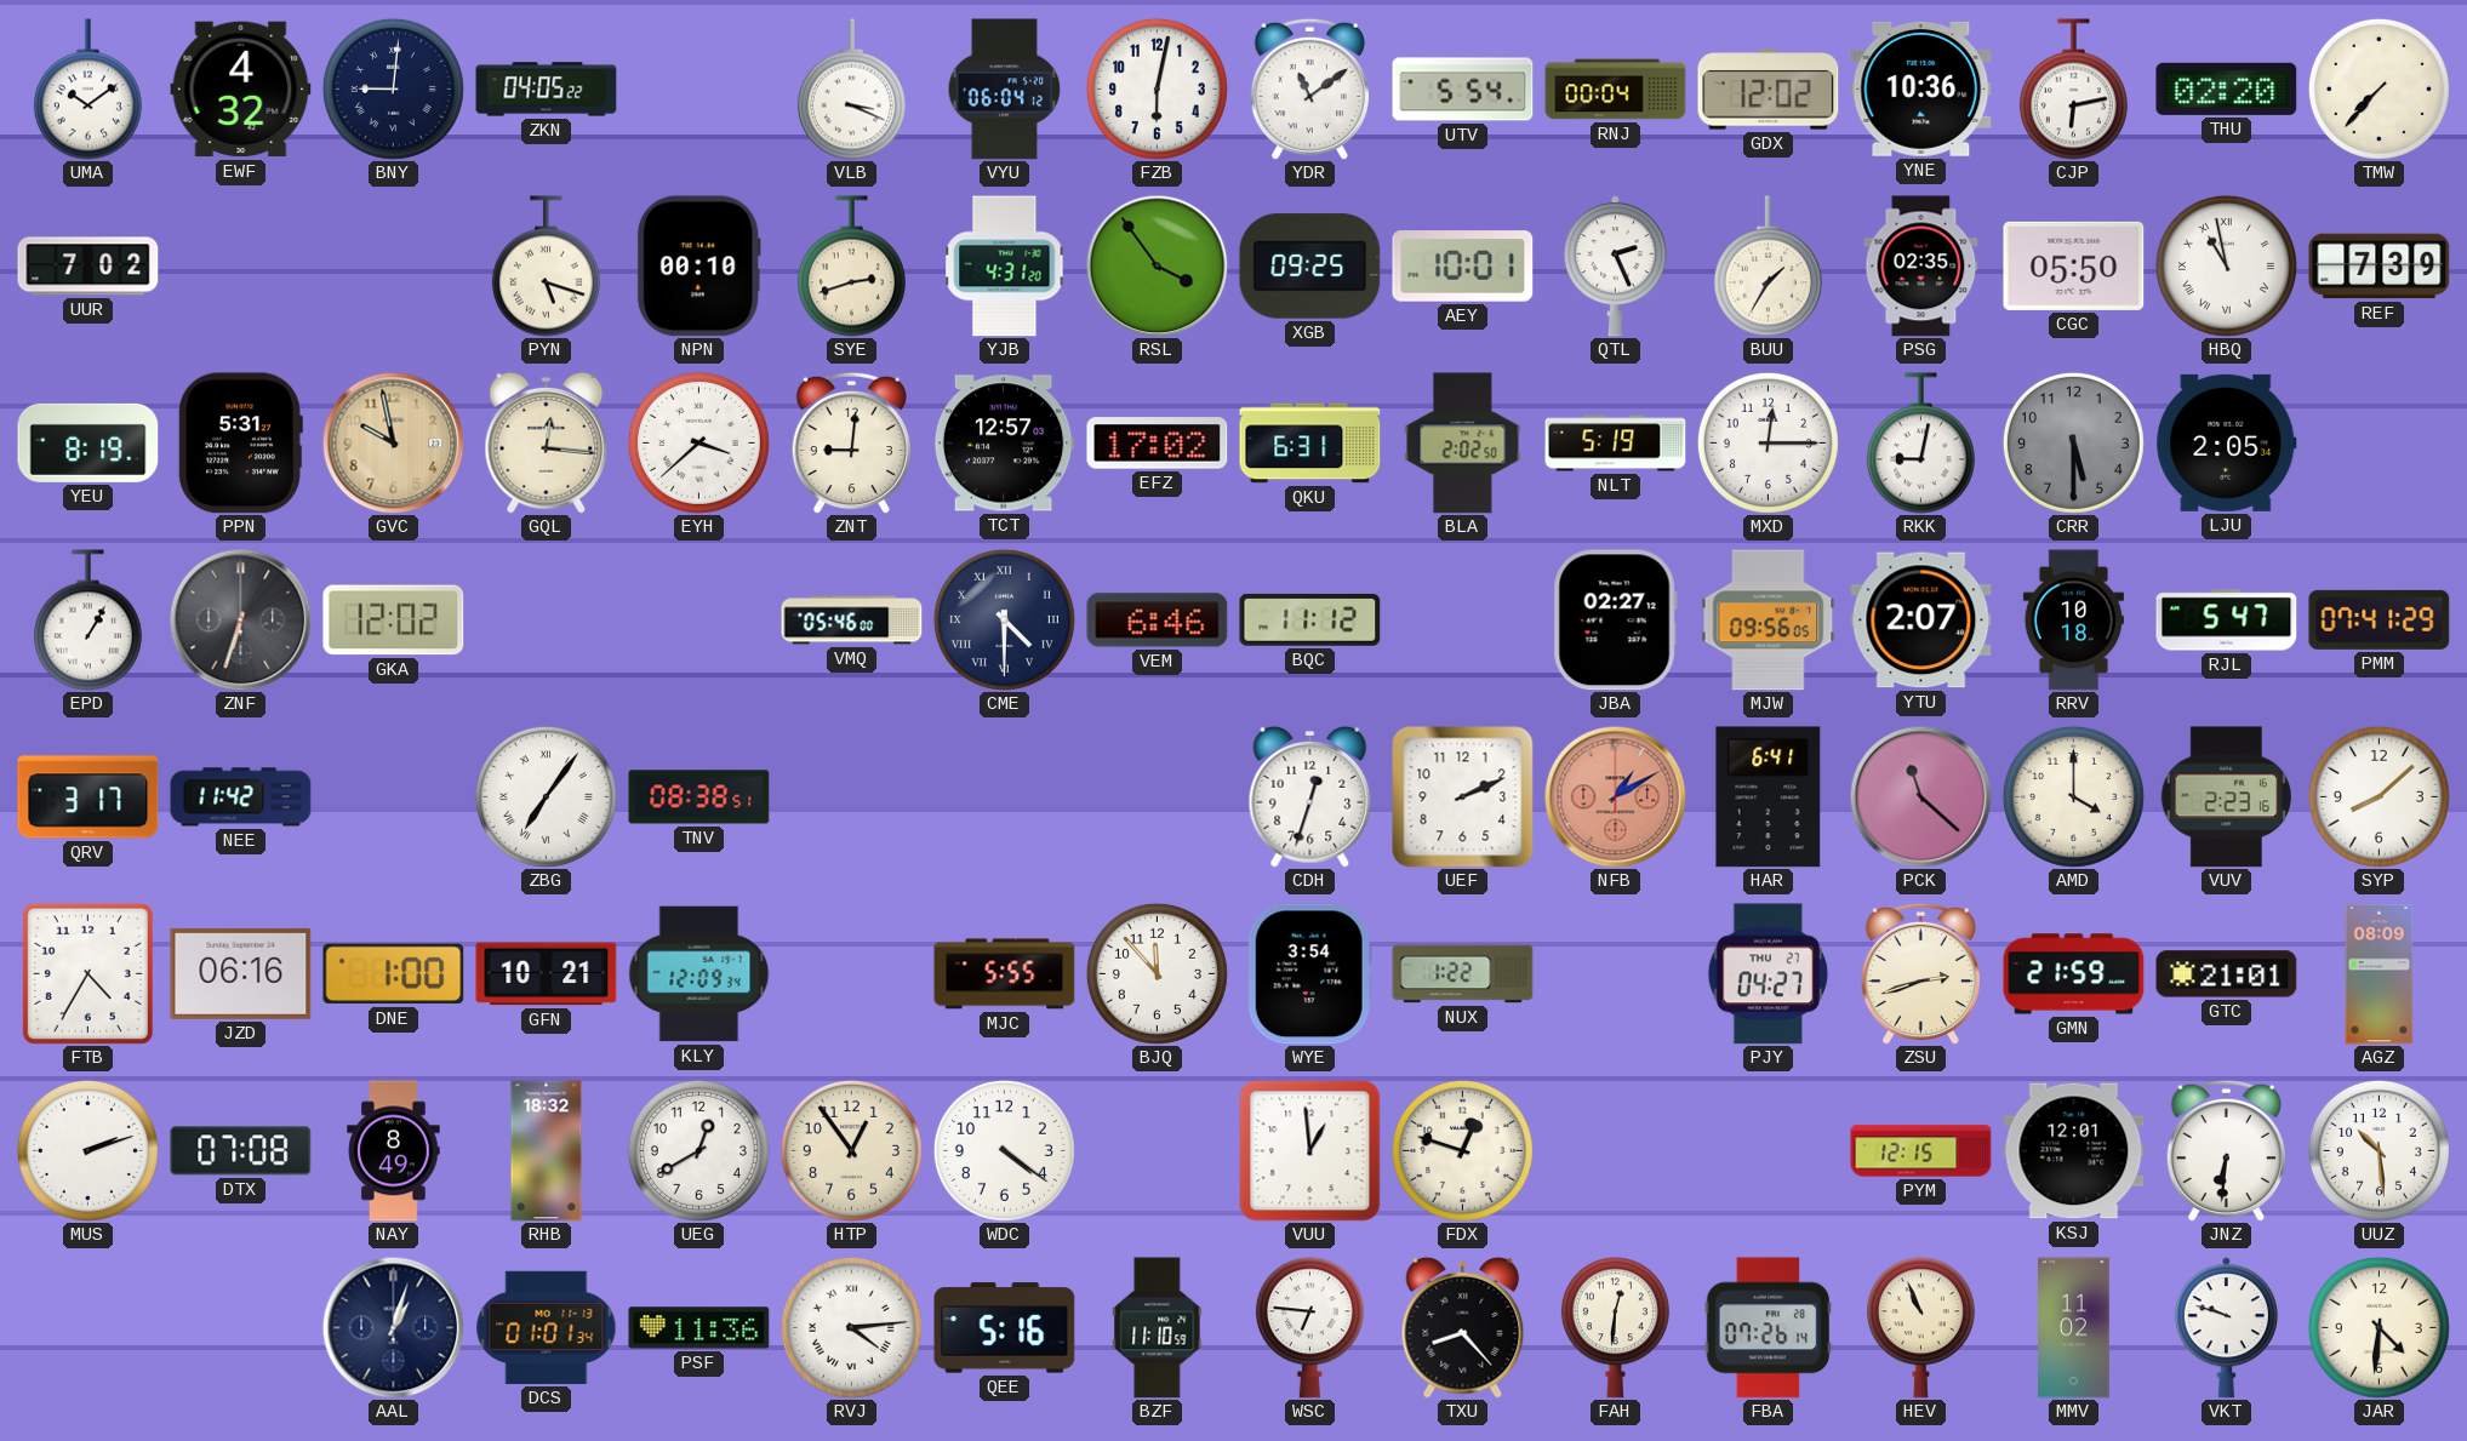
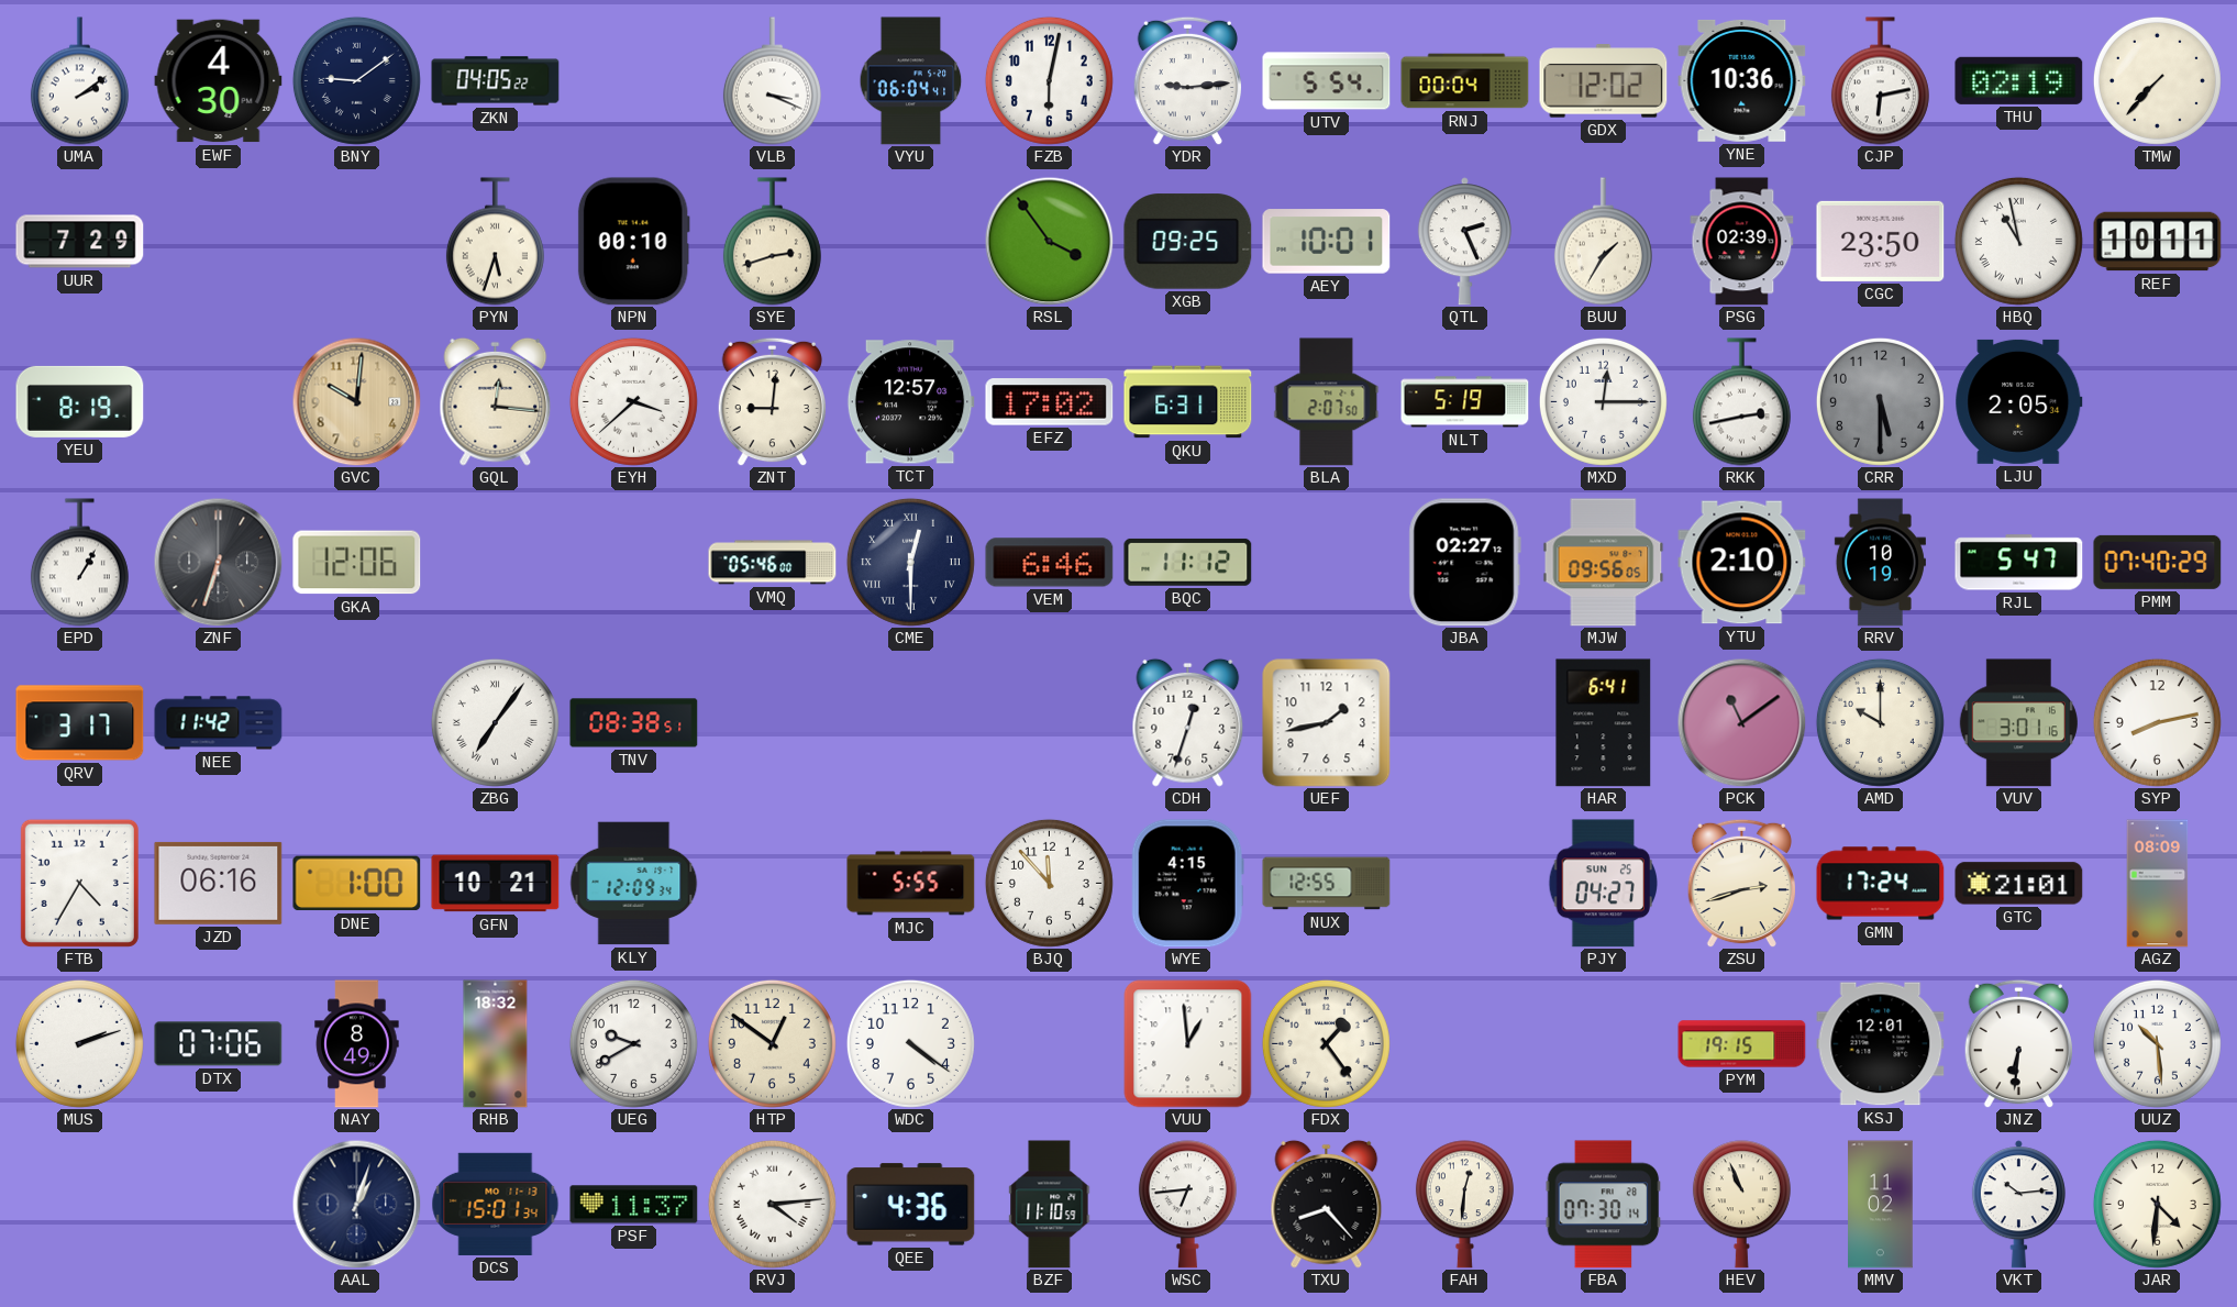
UMA: 10:09 -> 2:09 (79, 81)
EWF: 4:32 -> 4:30 (219, 81)
BNY: 9:01 -> 9:09 (356, 80)
VYU: 06:04:12 -> 06:04:41 (911, 81)
YDR: 11:09 -> 9:14 (1187, 80)
THU: 02:20 -> 02:19 (2019, 80)
UUR: 7:02 -> 7:29 (80, 242)
PYN: 5:18 -> 5:33 (495, 242)
YJB: 4:31 -> none (1005, 267)
PSG: 02:35 -> 02:39 (1742, 242)
CGC: 05:50 -> 23:50 (1881, 241)
REF: 7:39 -> 10:11 (2158, 242)
PPN: 5:31 -> none (240, 444)
GVC: 9:58 -> 10:01 (356, 401)
BLA: 2:02 -> 2:07 (1327, 402)
RKK: 9:02 -> 2:43 (1741, 402)
GKA: 12:02 -> 12:06 (357, 563)
CME: 4:30 -> 12:30 (910, 562)
YTU: 2:07 -> 2:10 (1742, 563)
RRV: 10:18 -> 10:19 (1880, 563)
PMM: 07:41 -> 07:40 (2158, 562)
UEF: 2:11 -> 1:43 (1327, 723)
NFB: 1:10 -> none (1615, 796)
PCK: 11:22 -> 11:09 (1741, 722)
AMD: 4:00 -> 10:00 (1880, 722)
VUV: 2:23 -> 3:01 (2018, 723)
SYP: 8:08 -> 8:13 (2157, 722)
WYE: 3:54 -> 4:15 (1187, 884)
NUX: 1:22 -> 12:55 (1327, 884)
PJY date: THU 27 -> SUN 25 (1604, 884)
GMN: 21:59 -> 17:24 (1881, 884)
DTX: 07:08 -> 07:06 (219, 1044)
UEG: 12:40 -> 9:40 (633, 1043)
HTP: 12:54 -> 12:51 (772, 1043)
FDX: 12:48 -> 1:24 (1326, 1043)
PYM: 12:15 -> 19:15 (1742, 1044)
DCS: 01:01 -> 15:01 (496, 1204)
PSF: 11:36 -> 11:37 (634, 1205)
QEE: 5:16 -> 4:36 (911, 1205)
WSC: 6:46 -> 6:44 (1187, 1205)
FBA: 07:26 -> 07:30 (1604, 1205)
VKT: 9:48 -> 10:14 (2018, 1205)
